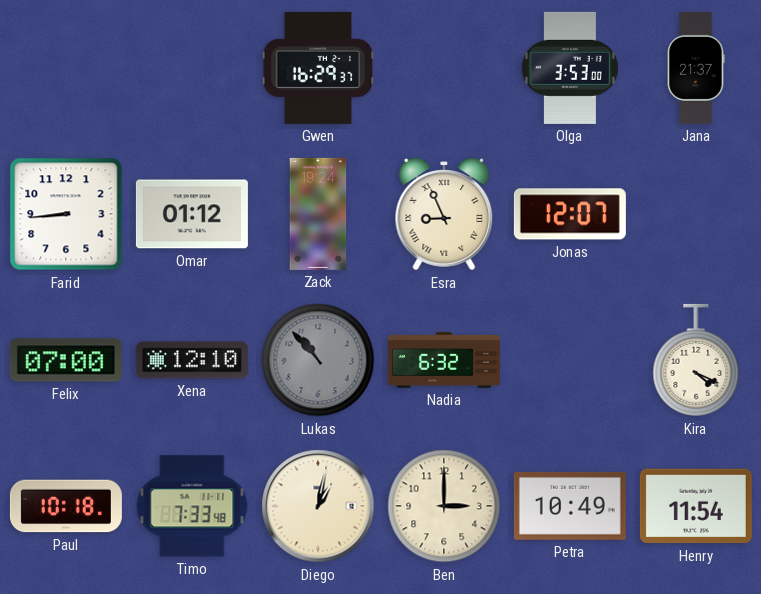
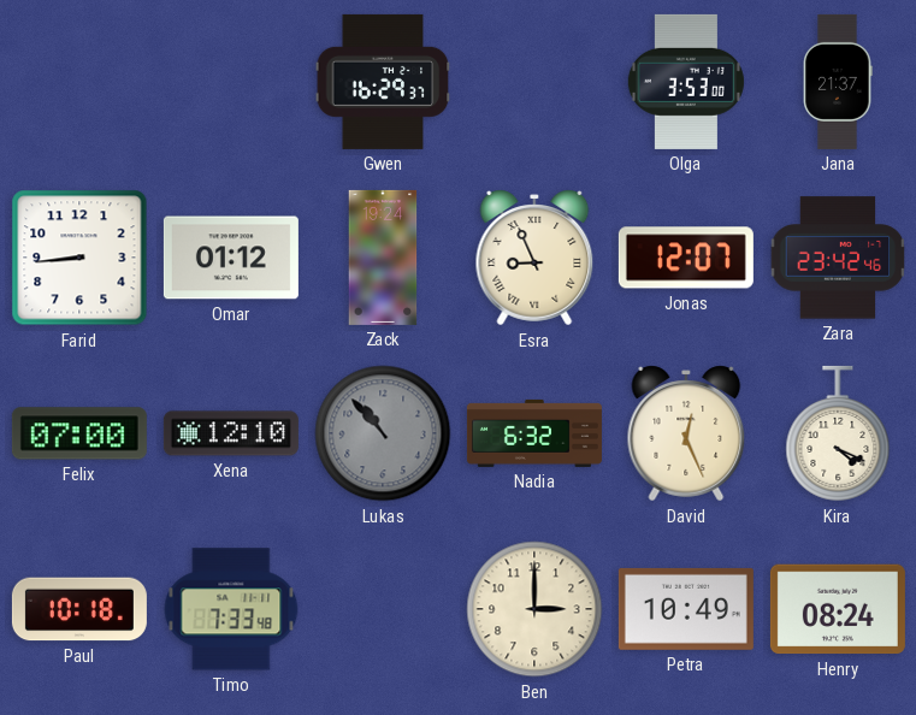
Zara: none -> 23:42 (838, 258)
David: none -> 12:26 (686, 433)
Diego: 1:02 -> none (318, 506)
Henry: 11:54 -> 08:24 (838, 609)
